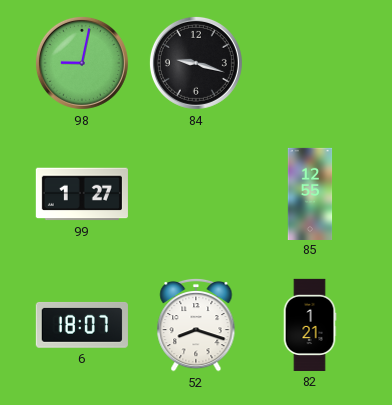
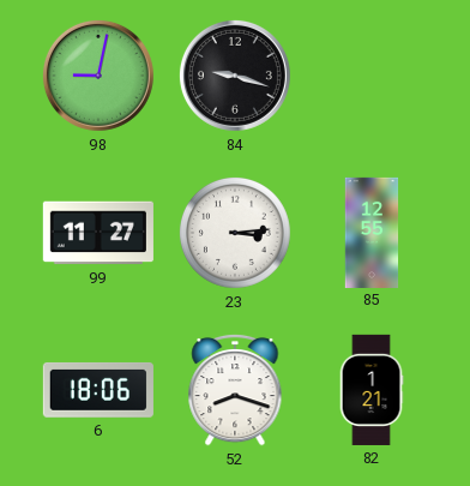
99: 1:27 -> 11:27 (98, 233)
23: none -> 3:14 (235, 233)
6: 18:07 -> 18:06 (98, 390)
